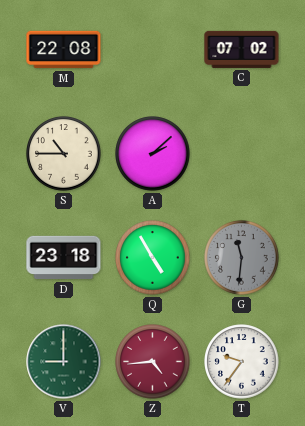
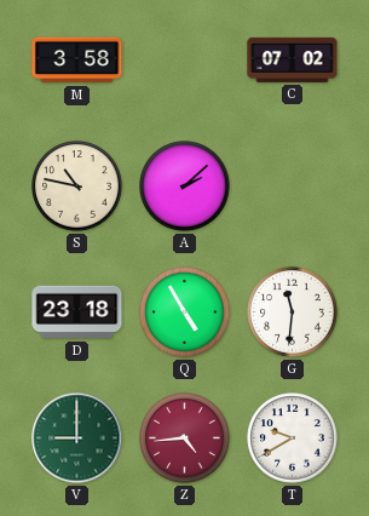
M: 22:08 -> 3:58 (77, 61)
S: 10:45 -> 10:47 (77, 187)
G dial: grey -> white (293, 313)
T: 9:36 -> 9:40 (293, 438)
